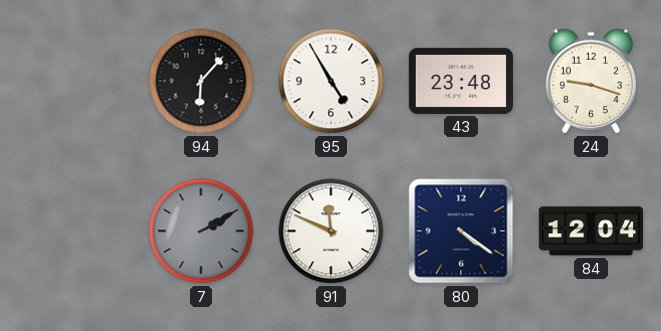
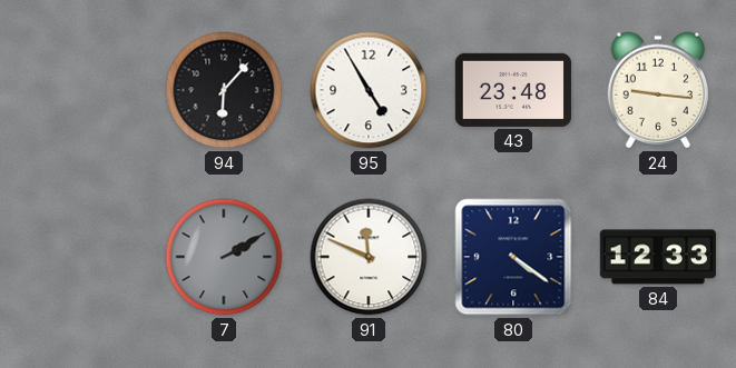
24: 9:18 -> 9:16 (657, 90)
84: 12:04 -> 12:33 (658, 257)
